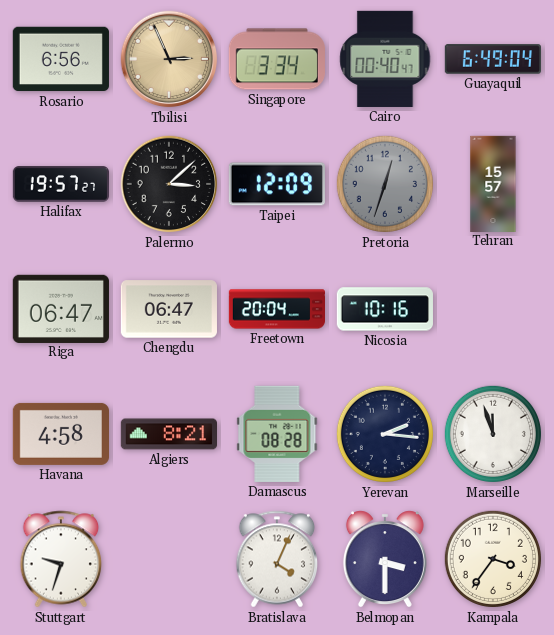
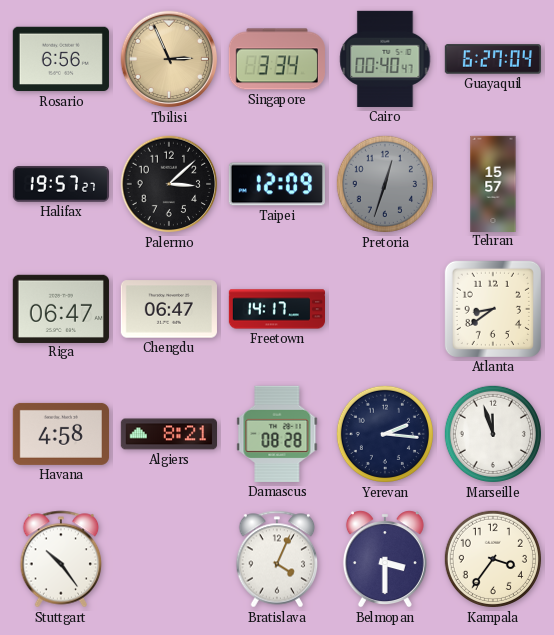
Guayaquil: 6:49 -> 6:27 (492, 59)
Freetown: 20:04 -> 14:17 (276, 309)
Nicosia: 10:16 -> none (385, 309)
Atlanta: none -> 8:39 (493, 309)
Stuttgart: 9:33 -> 10:24 (61, 559)
